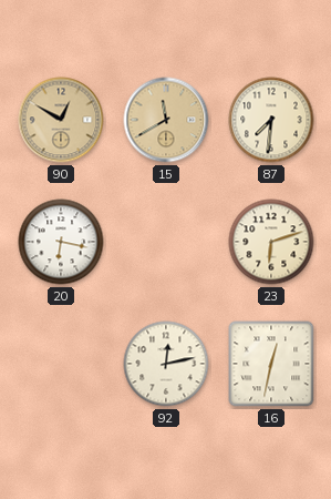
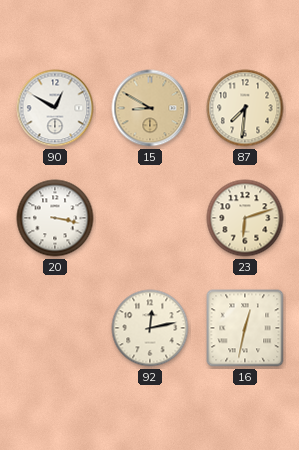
90 dial: champagne -> white (55, 108)
15: 11:40 -> 8:50 (150, 108)
20: 6:17 -> 3:17 (55, 218)
